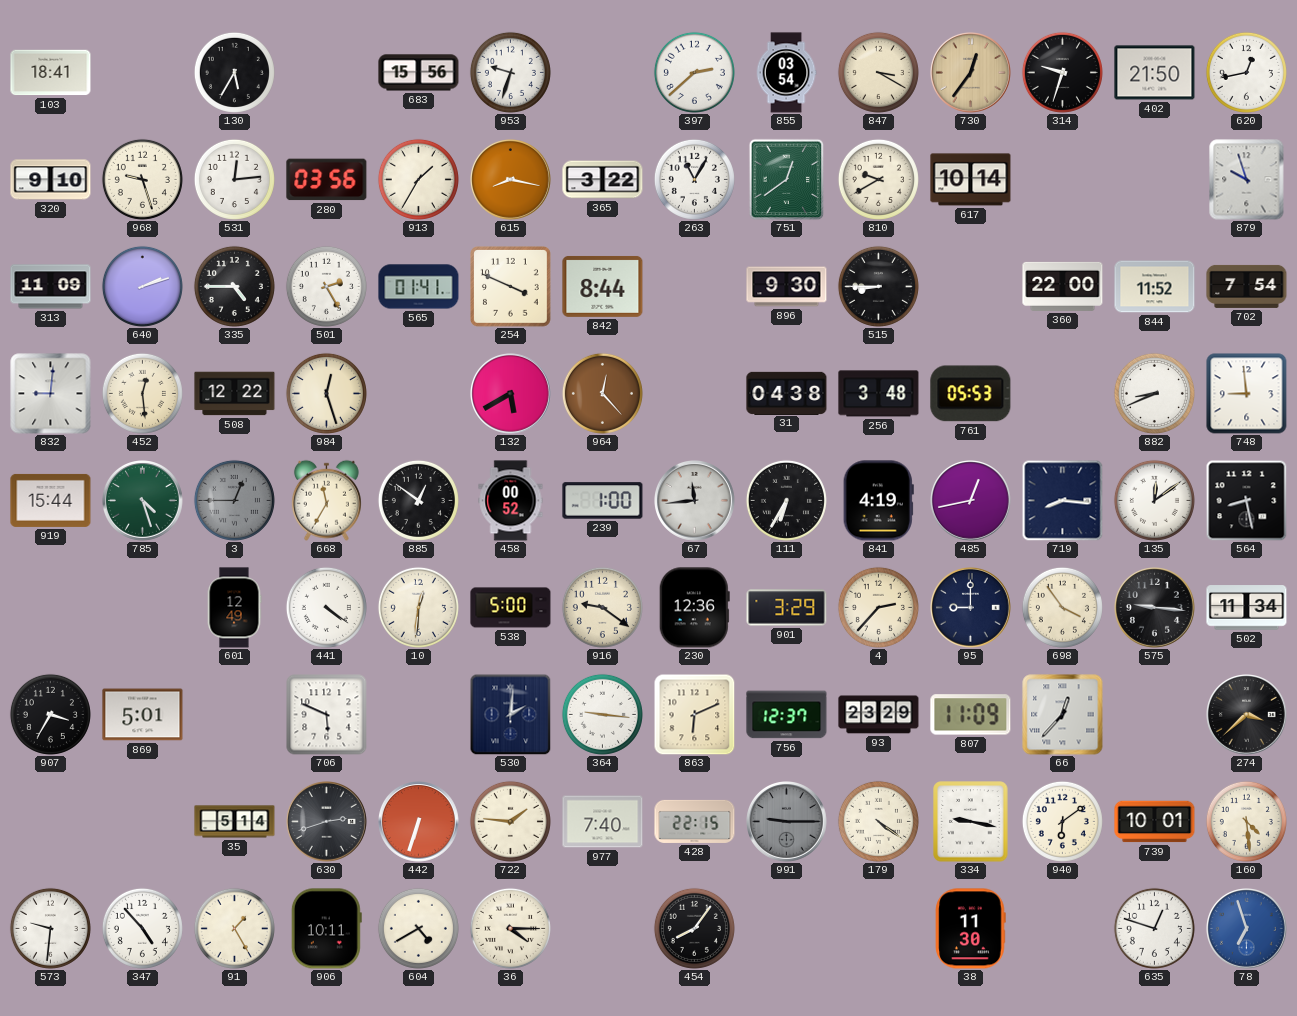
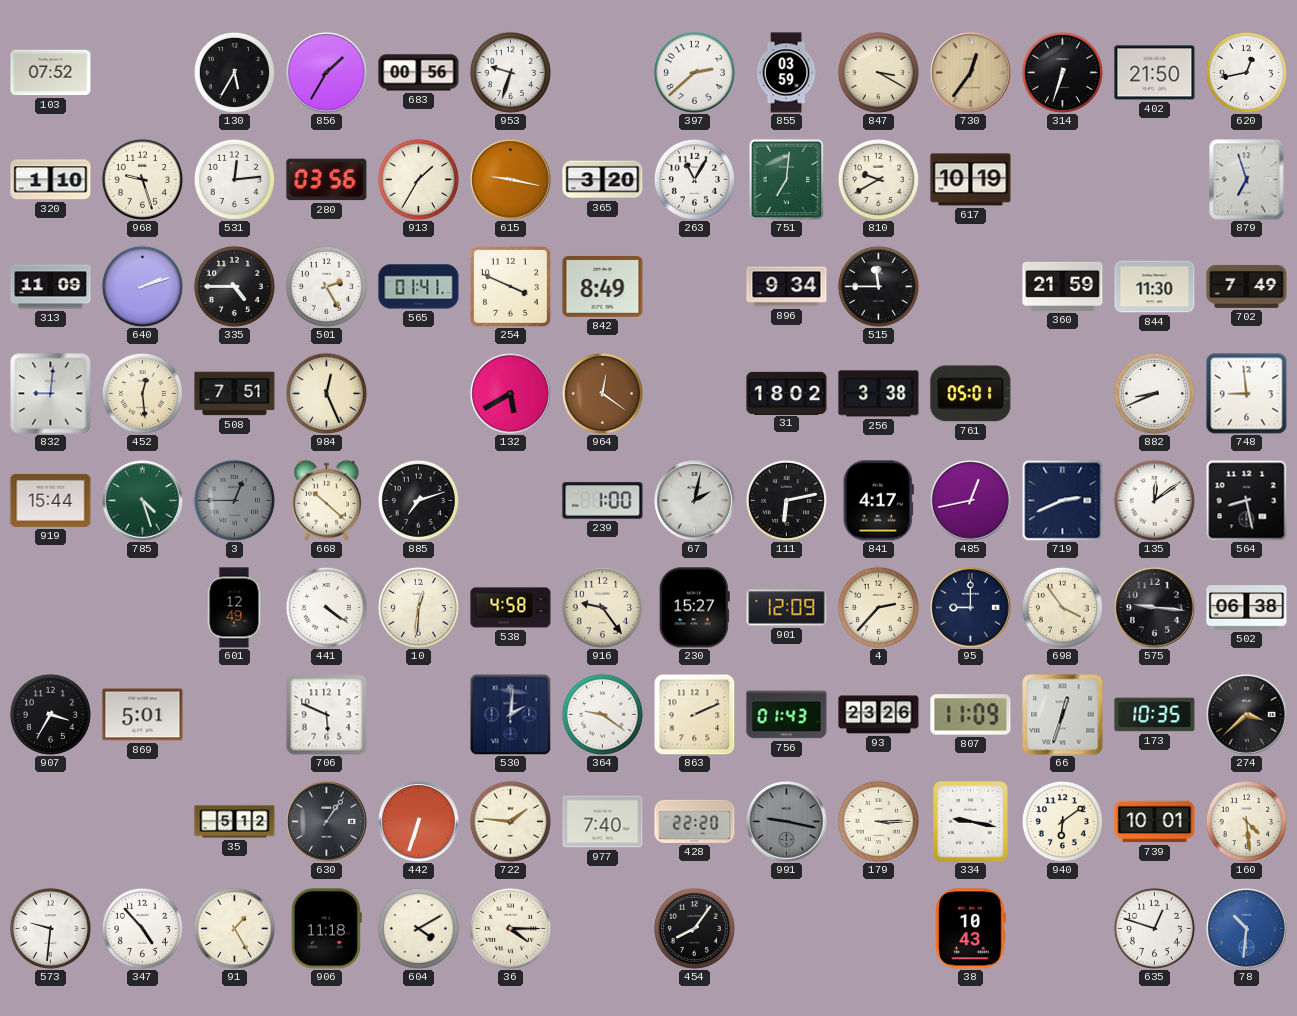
103: 18:41 -> 07:52 (51, 73)
856: none -> 1:35 (327, 73)
683: 15:56 -> 00:56 (419, 73)
855: 03:54 -> 03:59 (786, 73)
314: 9:33 -> 6:33 (1062, 72)
320: 9:10 -> 1:10 (51, 180)
615: 8:17 -> 9:17 (511, 180)
365: 3:22 -> 3:20 (603, 180)
751: 12:39 -> 7:01 (787, 179)
617: 10:14 -> 10:19 (971, 180)
879: 9:57 -> 6:57 (1247, 180)
842: 8:44 -> 8:49 (603, 286)
896: 9:30 -> 9:34 (787, 287)
515: 8:45 -> 11:45 (878, 286)
360: 22:00 -> 21:59 (1063, 286)
844: 11:52 -> 11:30 (1155, 287)
702: 7:54 -> 7:49 (1247, 286)
508: 12:22 -> 7:51 (235, 394)
984: 12:27 -> 12:26 (326, 393)
964: 12:23 -> 12:21 (602, 393)
31: 04:38 -> 18:02 (787, 393)
256: 3:48 -> 3:38 (879, 394)
761: 05:53 -> 05:01 (971, 394)
668: 11:35 -> 10:22 (326, 500)
885: 12:51 -> 7:12 (418, 500)
458: 00:52 -> none (511, 501)
67: 11:44 -> 2:02 (695, 501)
111: 6:35 -> 6:13 (786, 500)
841: 4:19 -> 4:17 (878, 501)
719: 8:16 -> 2:41 (1062, 500)
538: 5:00 -> 4:58 (511, 608)
916: 9:21 -> 9:24 (602, 607)
230: 12:36 -> 15:27 (694, 608)
901: 3:29 -> 12:09 (787, 608)
502: 11:34 -> 06:38 (1247, 608)
364: 9:16 -> 9:21 (602, 714)
863: 6:11 -> 2:11 (694, 714)
756: 12:37 -> 01:43 (787, 715)
93: 23:29 -> 23:26 (879, 715)
66: 12:37 -> 12:33 (1063, 715)
173: none -> 10:35 (1155, 715)
35: 5:14 -> 5:12 (235, 822)
630: 2:42 -> 1:06 (327, 822)
428: 22:15 -> 22:20 (695, 821)
991: 9:15 -> 9:17 (787, 822)
179: 4:21 -> 3:15 (878, 821)
906: 10:11 -> 11:18 (326, 929)
604: 4:40 -> 4:10 (418, 928)
38: 11:30 -> 10:43 (971, 929)
78: 6:57 -> 10:31 (1247, 929)
